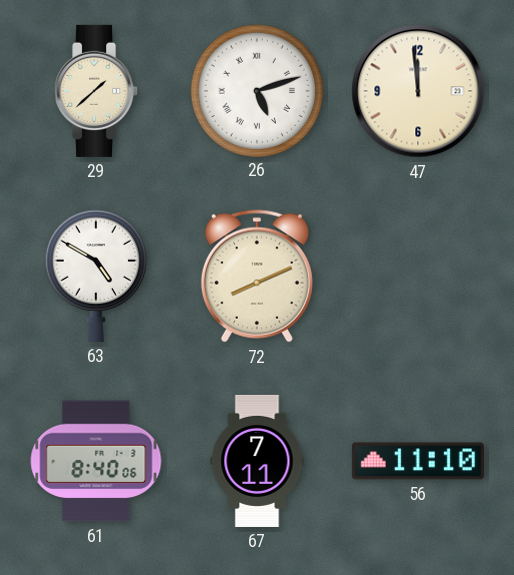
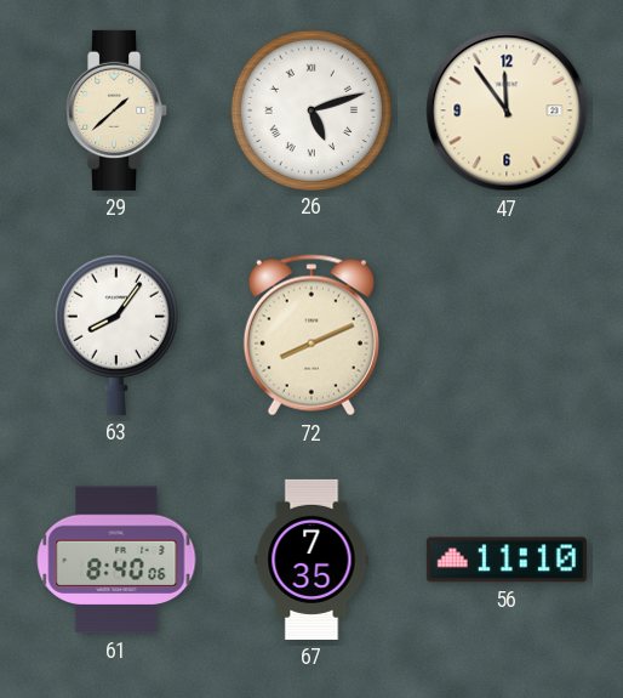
47: 11:59 -> 11:54 (507, 110)
63: 4:50 -> 8:06 (116, 335)
67: 7:11 -> 7:35 (311, 560)
